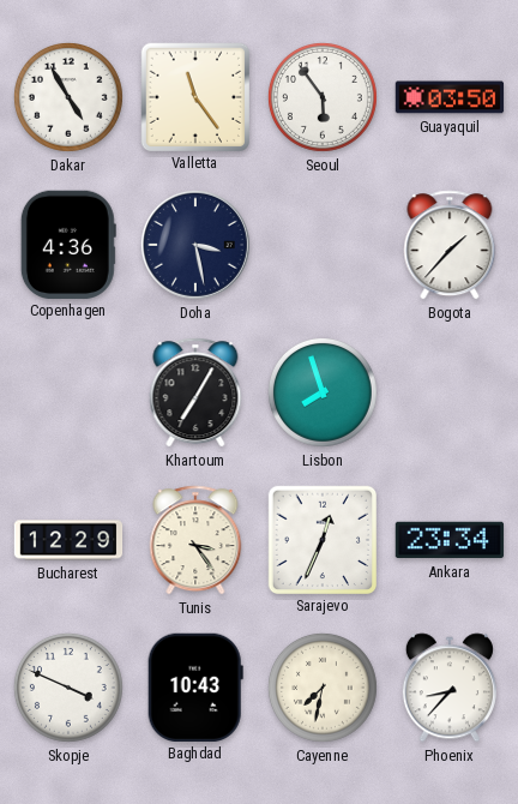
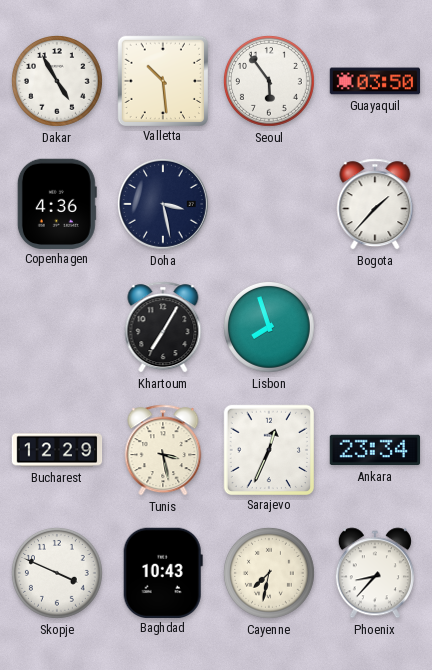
Valletta: 11:24 -> 10:29 (162, 80)
Tunis: 3:24 -> 3:28 (163, 450)
